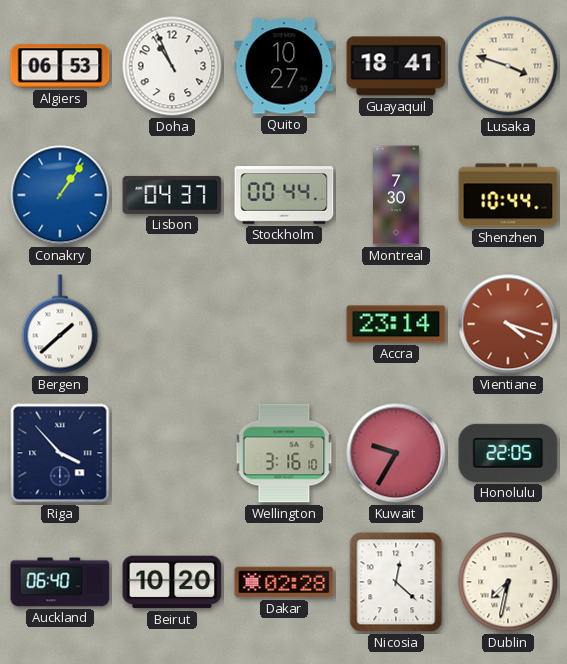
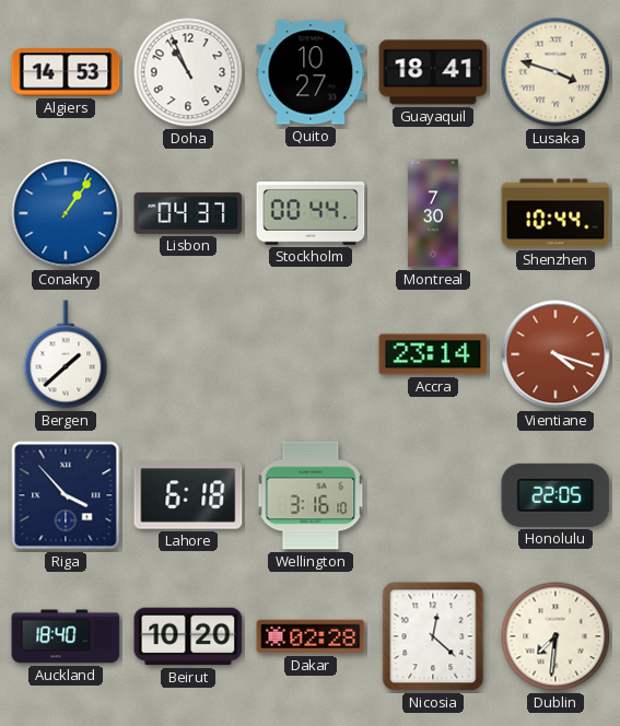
Algiers: 06:53 -> 14:53 (66, 72)
Lahore: none -> 6:18 (188, 495)
Kuwait: 9:35 -> none (396, 453)
Auckland: 06:40 -> 18:40 (66, 636)
Dublin: 7:32 -> 7:31 (555, 636)
